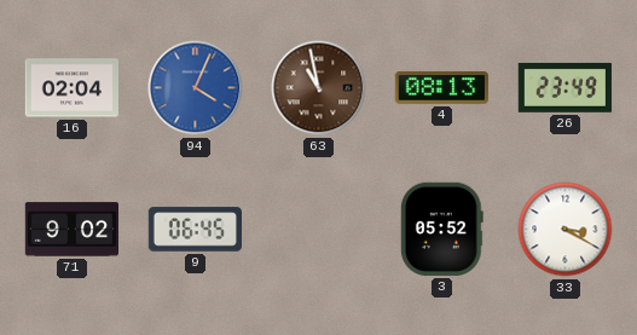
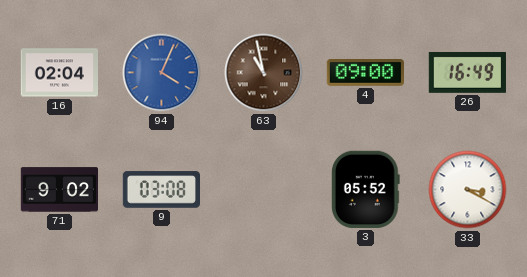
4: 08:13 -> 09:00 (365, 73)
26: 23:49 -> 16:49 (467, 72)
9: 06:45 -> 03:08 (161, 190)
